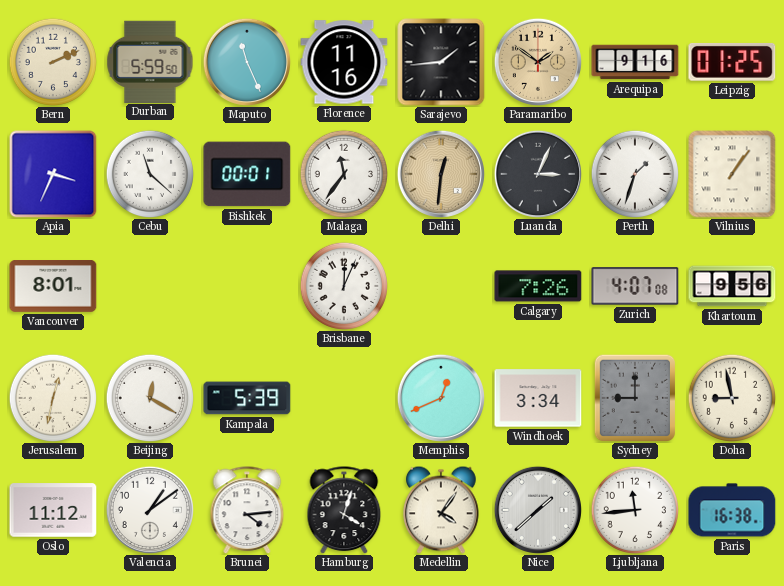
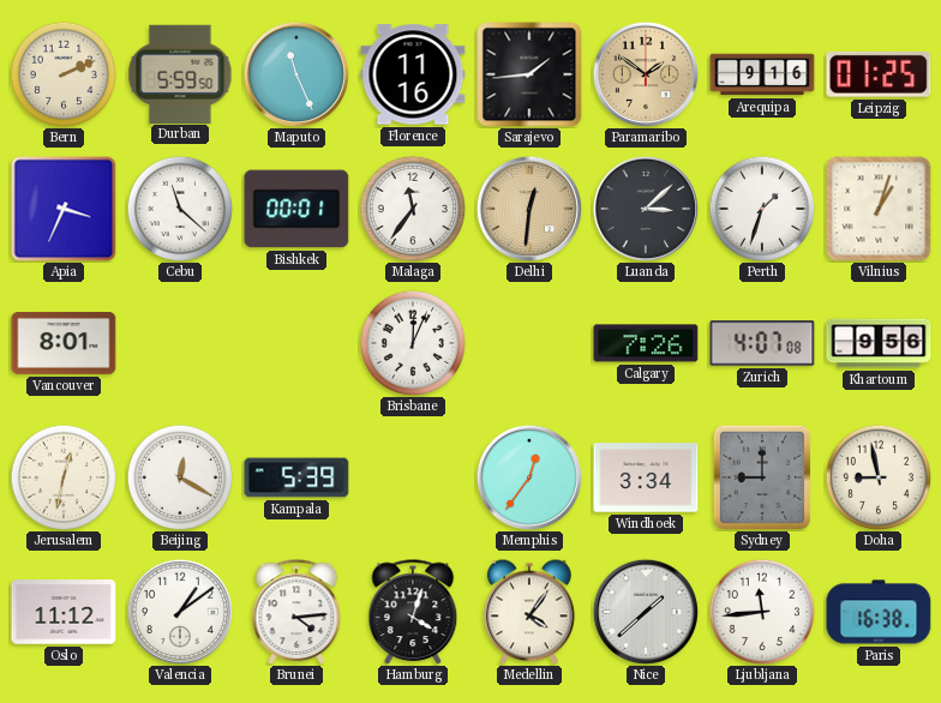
Luanda: 3:04 -> 3:08 (646, 209)
Vilnius: 1:06 -> 1:03 (879, 209)
Memphis: 12:41 -> 12:36 (529, 477)
